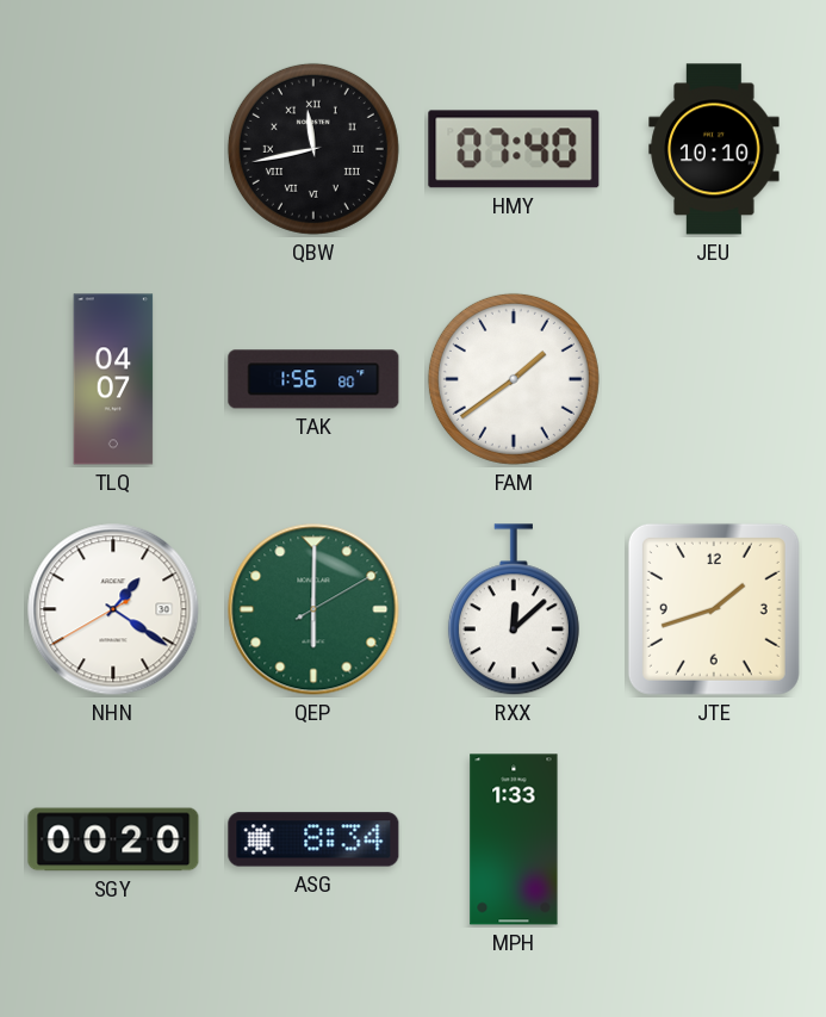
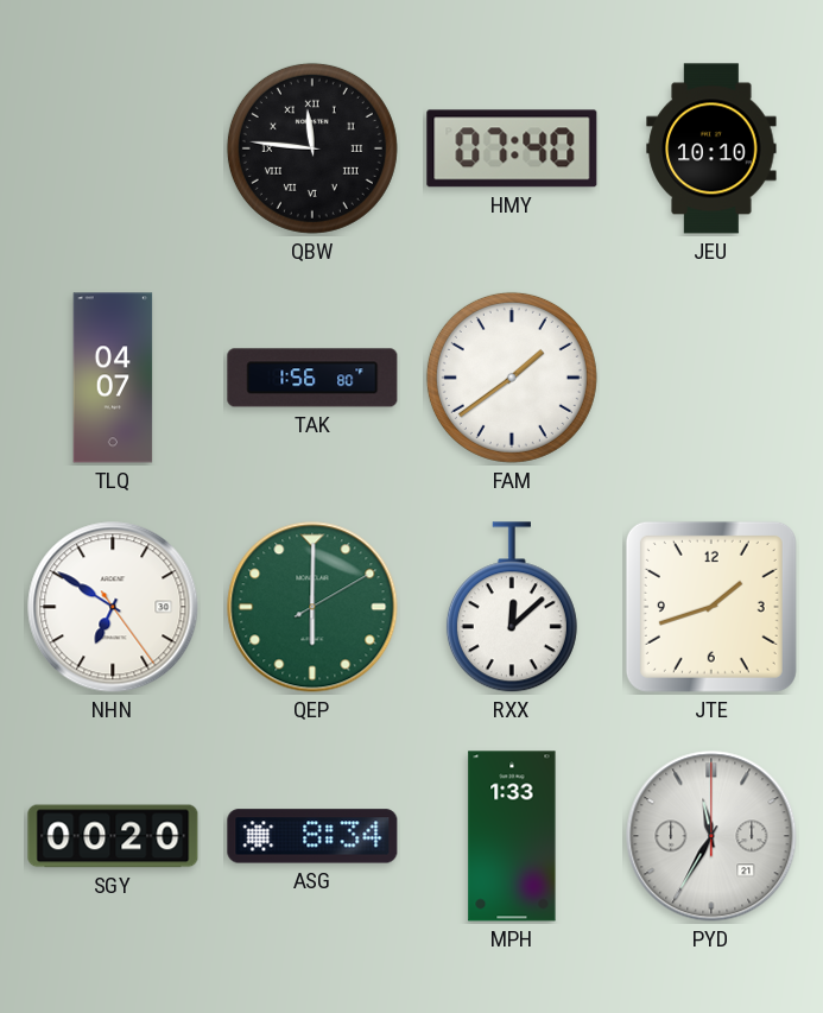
QBW: 11:43 -> 11:46 (312, 148)
NHN: 1:20 -> 6:50 (113, 607)
PYD: none -> 11:35 (711, 836)
